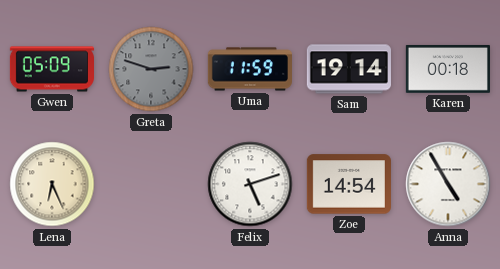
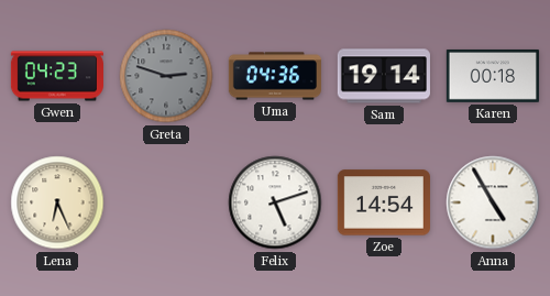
Gwen: 05:09 -> 04:23 (56, 76)
Uma: 11:59 -> 04:36 (275, 76)
